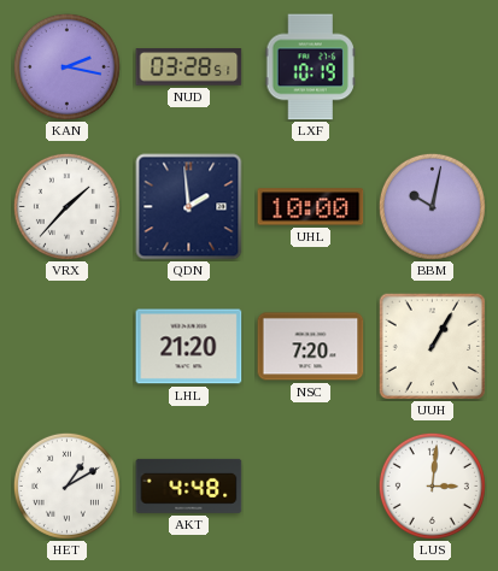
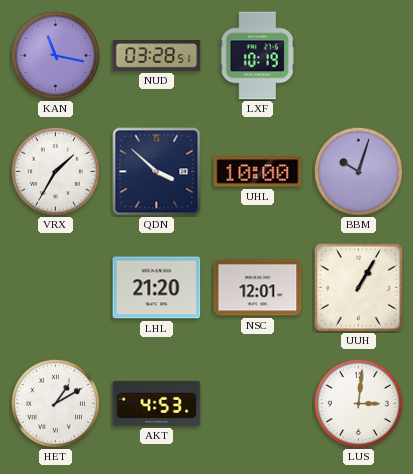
KAN: 2:17 -> 11:17 (55, 55)
VRX: 1:37 -> 1:35 (55, 171)
QDN: 1:59 -> 3:52 (157, 172)
BBM: 10:02 -> 10:03 (358, 171)
NSC: 7:20 -> 12:01 (258, 288)
AKT: 4:48 -> 4:53 (157, 403)
